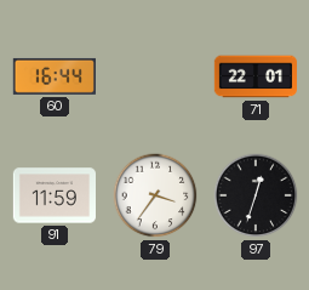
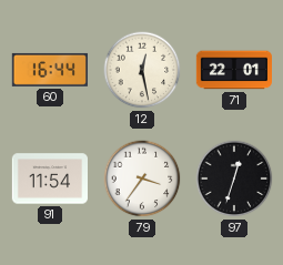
12: none -> 12:28 (142, 70)
91: 11:59 -> 11:54 (49, 179)
